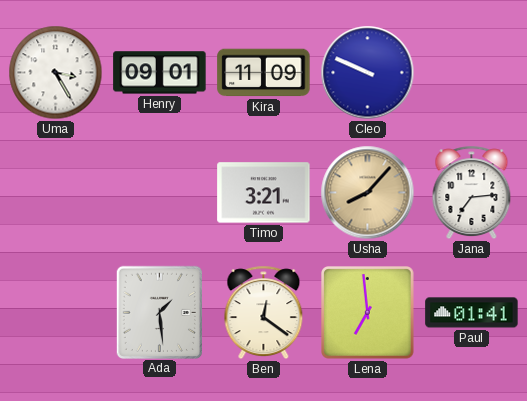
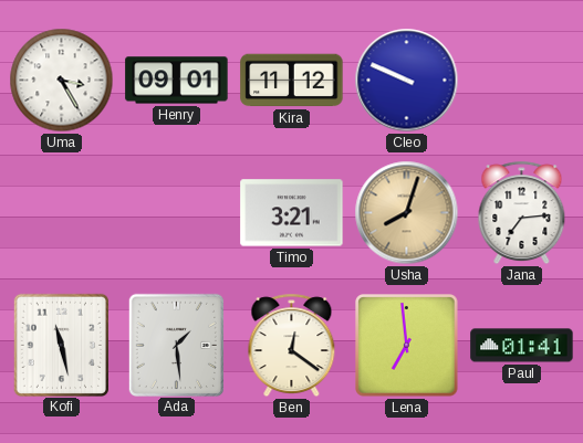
Kira: 11:09 -> 11:12 (292, 81)
Usha: 8:07 -> 8:03 (407, 213)
Kofi: none -> 11:28 (61, 345)
